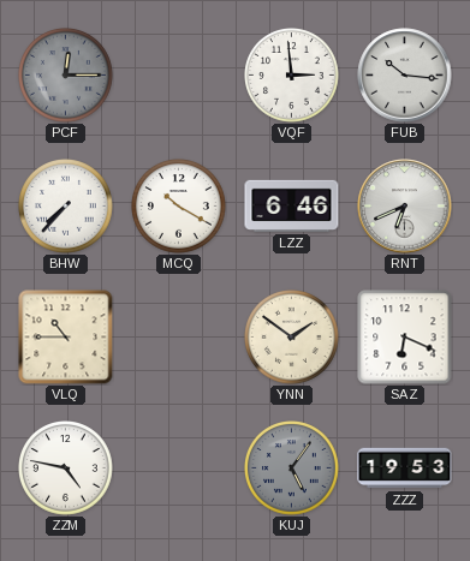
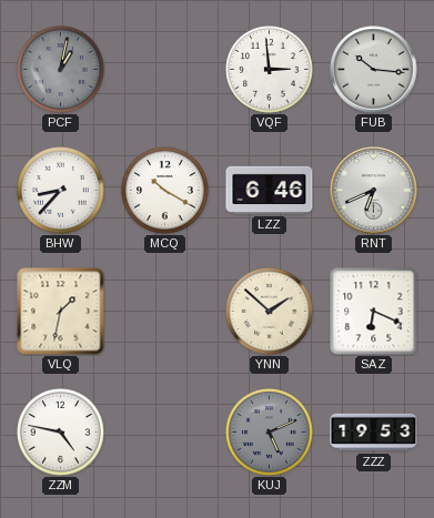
PCF: 12:15 -> 1:02 (61, 70)
BHW: 7:37 -> 8:37 (61, 191)
VLQ: 10:45 -> 1:32 (61, 312)
YNN: 1:51 -> 1:52 (270, 312)
KUJ: 5:06 -> 5:11 (270, 433)
